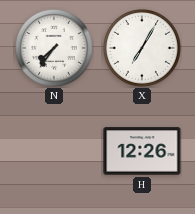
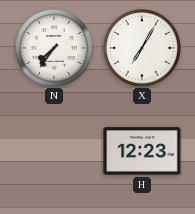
H: 12:26 -> 12:23 (142, 151)
